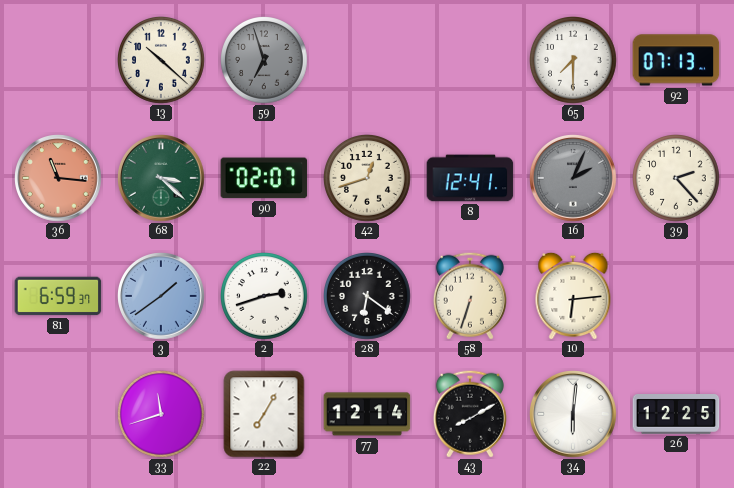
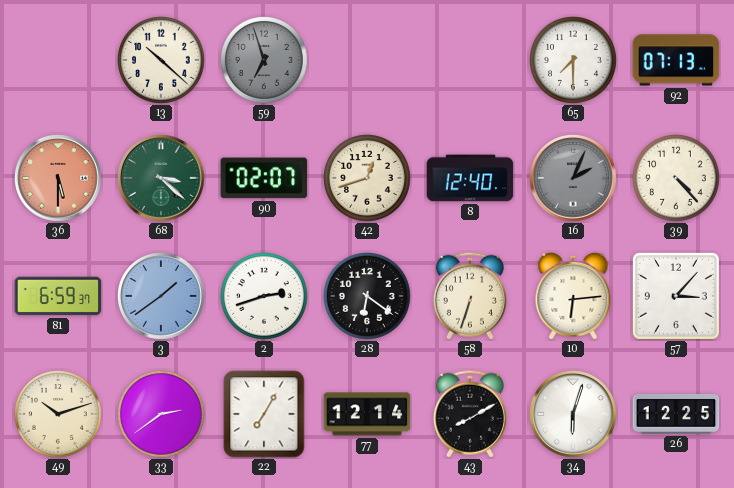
36: 11:16 -> 5:30 (58, 178)
8: 12:41 -> 12:40 (470, 178)
39: 2:23 -> 4:23 (677, 179)
57: none -> 3:07 (676, 296)
49: none -> 10:12 (59, 415)
33: 11:42 -> 2:39 (162, 415)
34: 6:01 -> 6:03 (573, 414)
